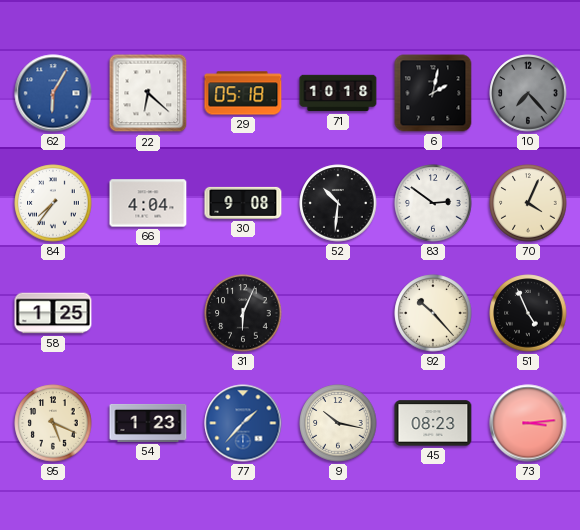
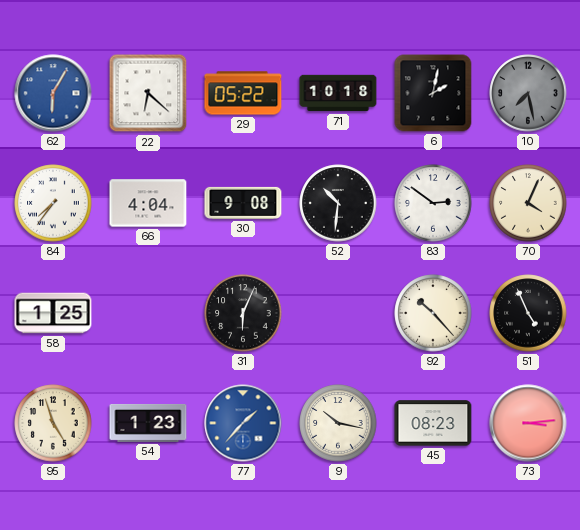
29: 05:18 -> 05:22 (243, 93)
10: 7:23 -> 7:28 (528, 93)
95: 5:19 -> 4:57 (53, 423)
